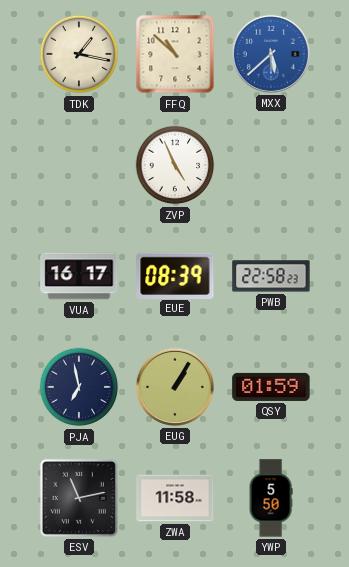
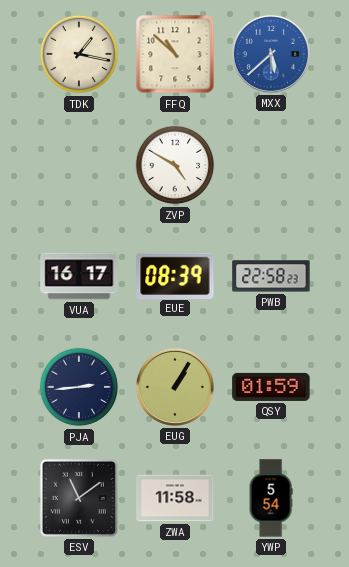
ZVP: 4:56 -> 4:50 (175, 165)
PJA: 6:58 -> 2:44 (79, 387)
ESV: 11:13 -> 11:09 (79, 498)
YWP: 5:50 -> 5:54 (271, 498)
